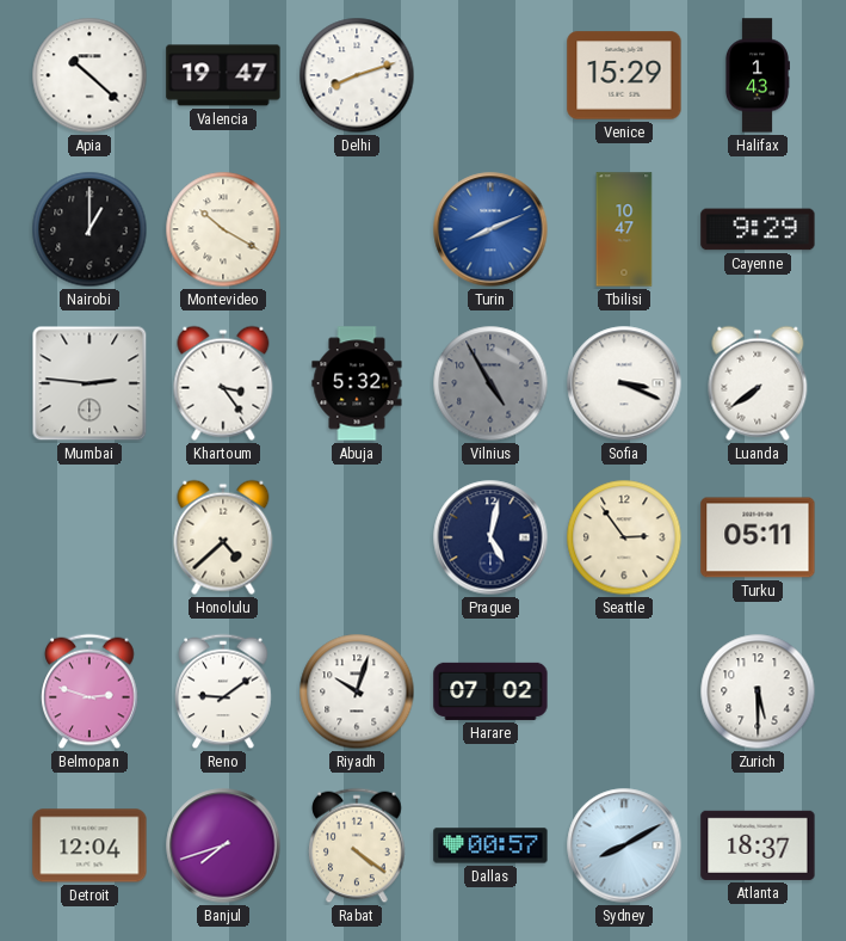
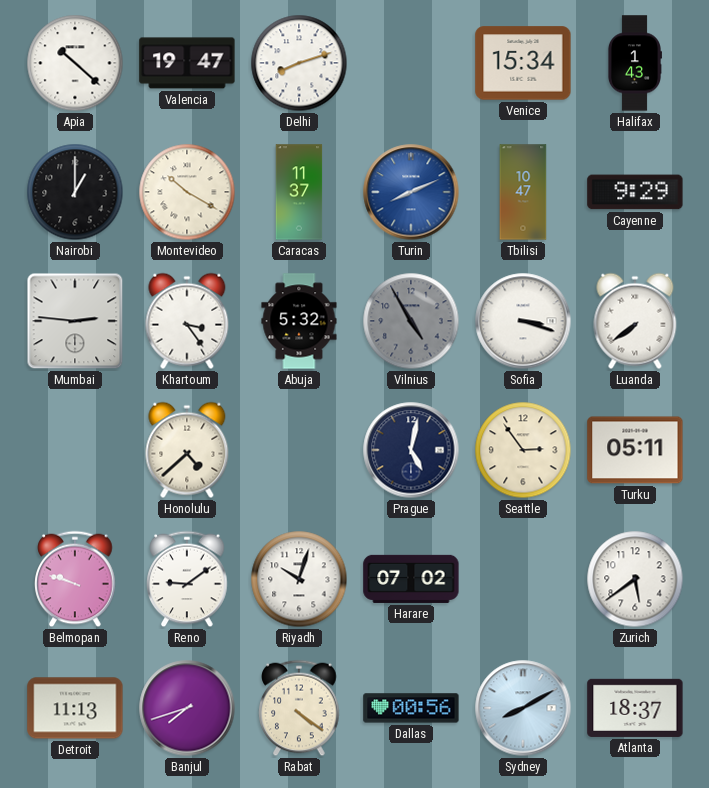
Venice: 15:29 -> 15:34 (523, 63)
Caracas: none -> 11:37 (299, 192)
Sofia: 3:19 -> 3:18 (523, 321)
Belmopan: 2:48 -> 9:48 (75, 579)
Zurich: 5:30 -> 5:39 (635, 579)
Detroit: 12:04 -> 11:13 (75, 708)
Dallas: 00:57 -> 00:56 (411, 708)
